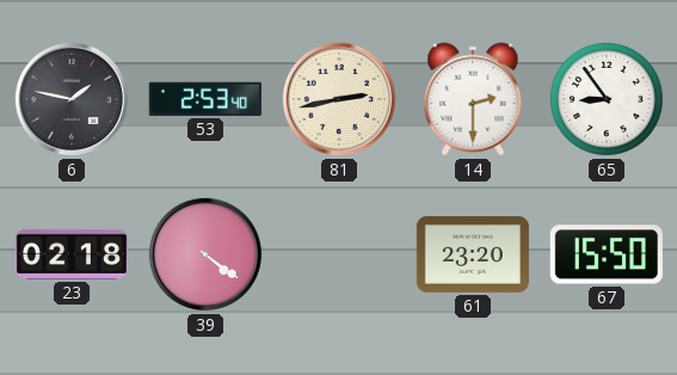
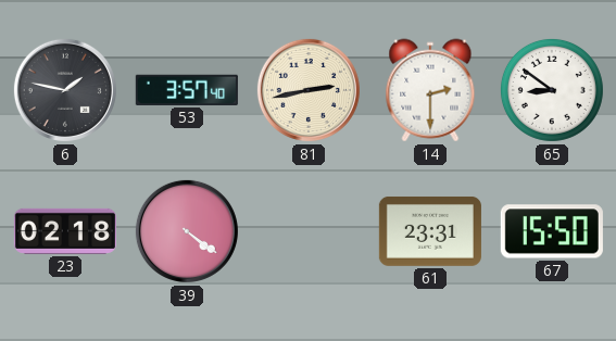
53: 2:53 -> 3:57 (187, 90)
65: 8:54 -> 8:51 (552, 90)
61: 23:20 -> 23:31 (430, 231)
